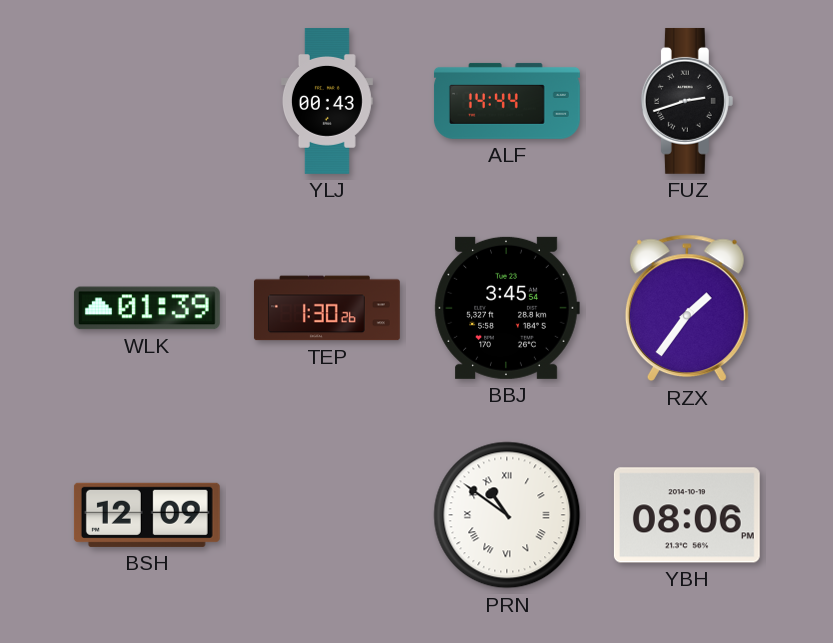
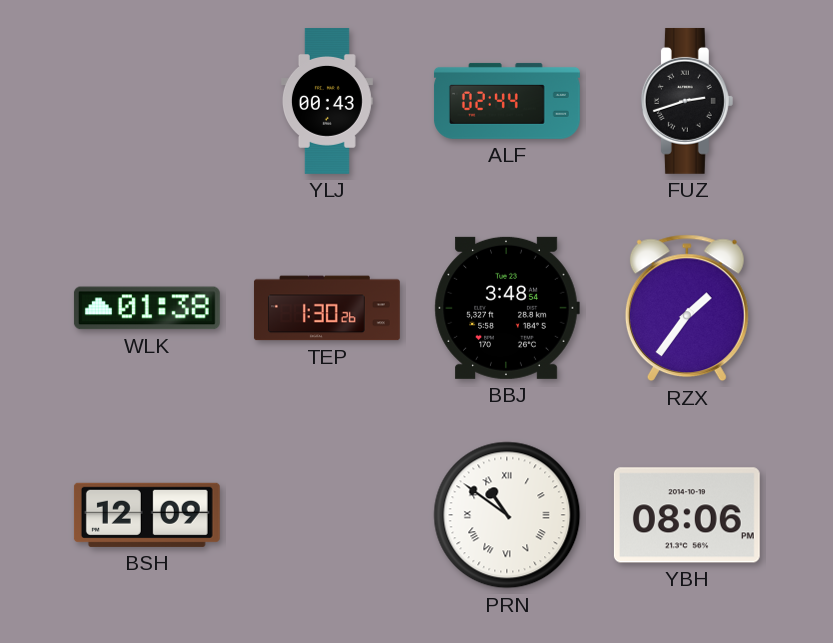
ALF: 14:44 -> 02:44 (507, 101)
WLK: 01:39 -> 01:38 (147, 308)
BBJ: 3:45 -> 3:48 (507, 308)
